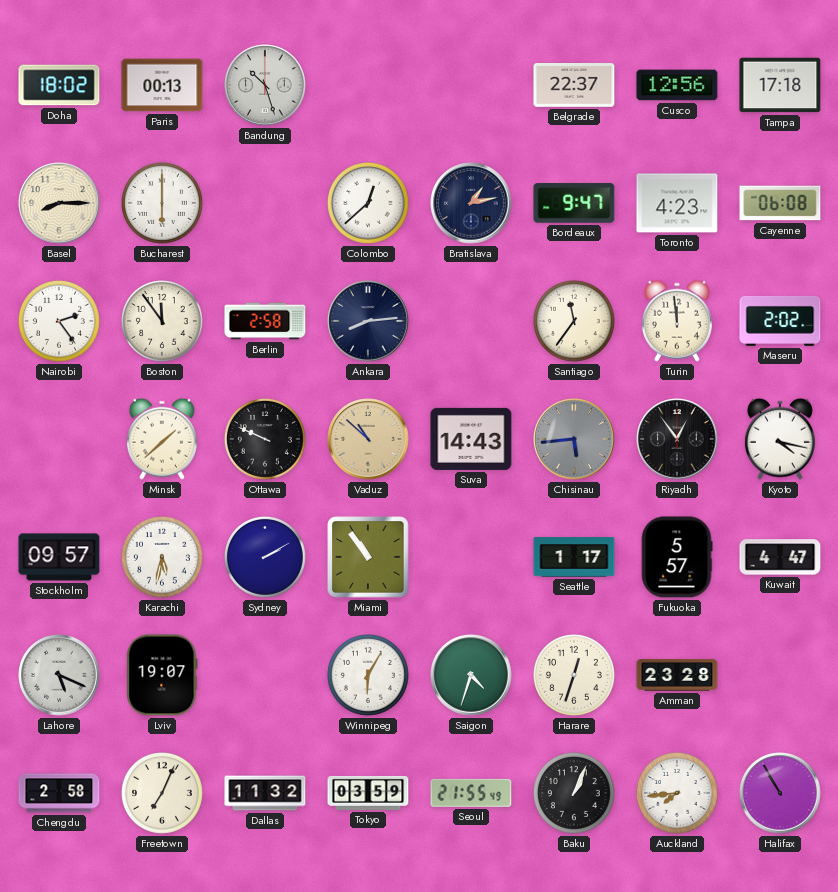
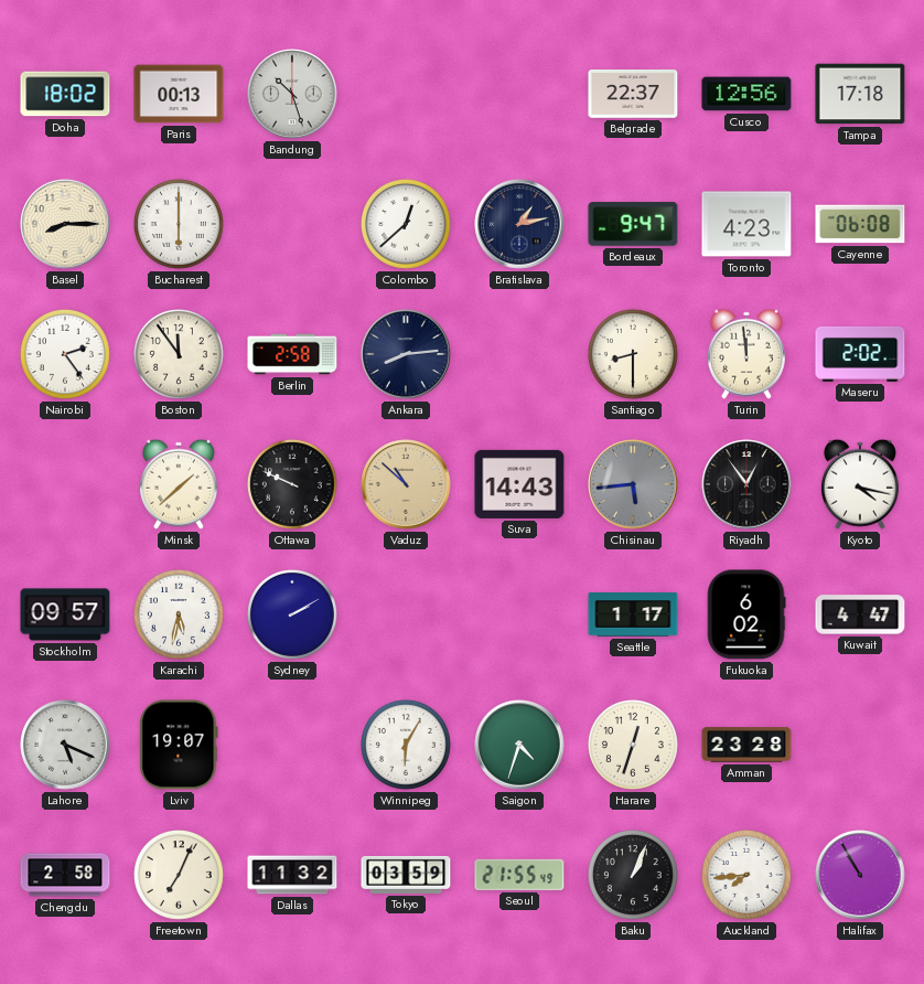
Santiago: 11:36 -> 8:30 (633, 354)
Miami: 10:54 -> none (368, 557)
Fukuoka: 5:57 -> 6:02 (746, 614)
